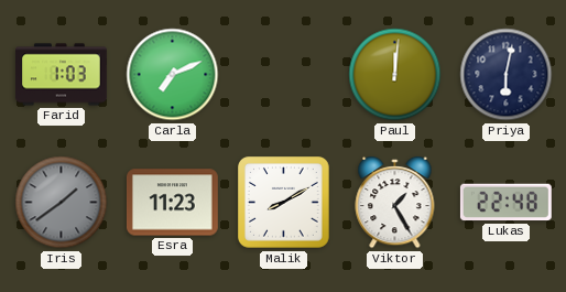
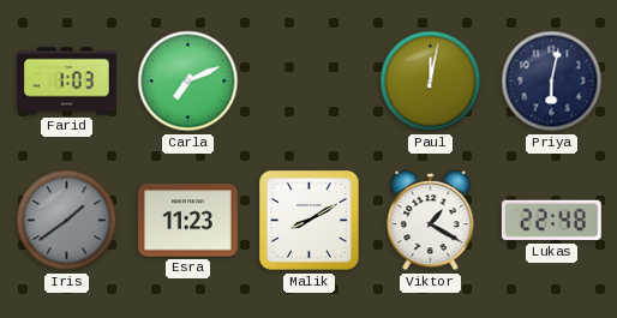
Paul: 12:01 -> 12:02 (431, 82)
Viktor: 1:25 -> 1:20 (431, 221)
